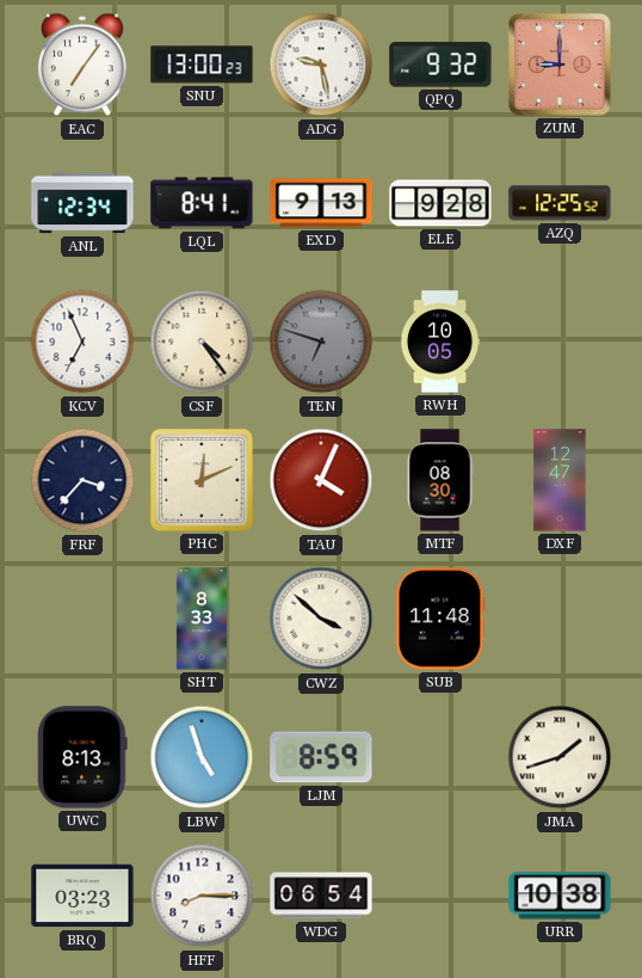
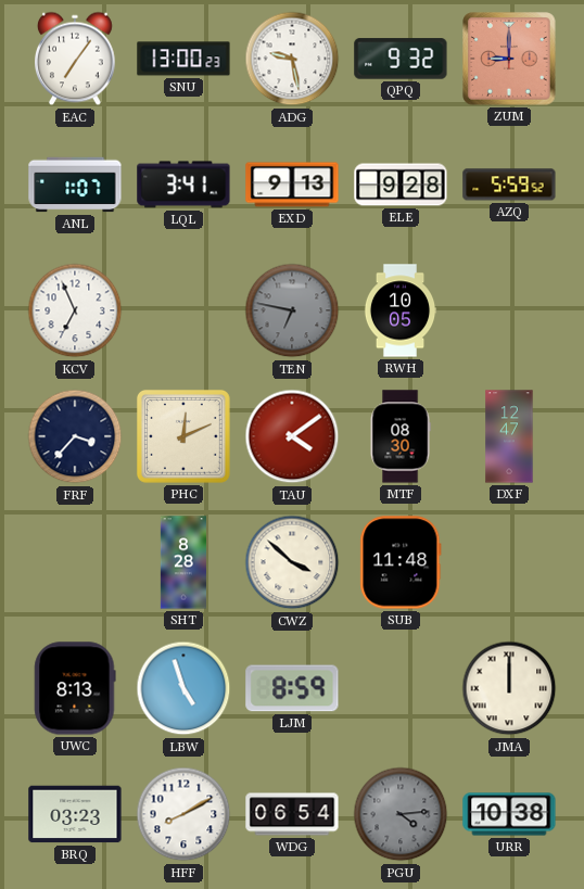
ANL: 12:34 -> 1:07 (75, 185)
LQL: 8:41 -> 3:41 (183, 185)
AZQ: 12:25 -> 5:59 (509, 185)
CSF: 4:24 -> none (202, 342)
TEN: 6:48 -> 6:47 (292, 310)
TAU: 4:04 -> 4:09 (292, 436)
SHT: 8:33 -> 8:28 (183, 562)
JMA: 1:42 -> 12:00 (509, 688)
HFF: 8:15 -> 8:10 (183, 814)
PGU: none -> 4:14 (401, 814)
